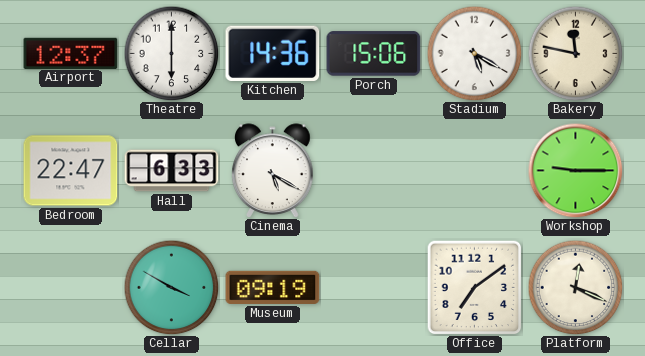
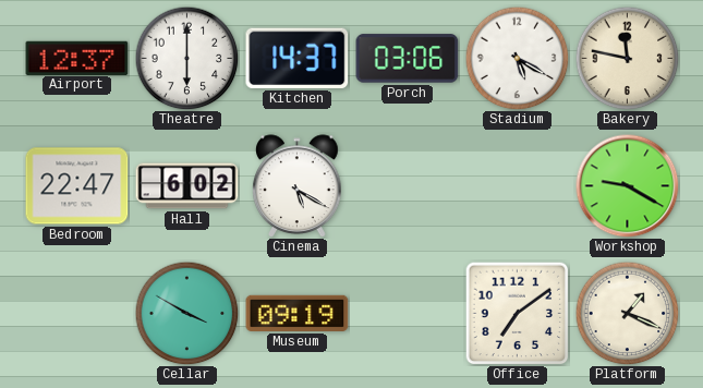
Kitchen: 14:36 -> 14:37 (298, 58)
Porch: 15:06 -> 03:06 (408, 59)
Hall: 6:33 -> 6:02 (187, 186)
Workshop: 9:15 -> 9:20 (627, 185)
Platform: 12:19 -> 1:19 (627, 313)
